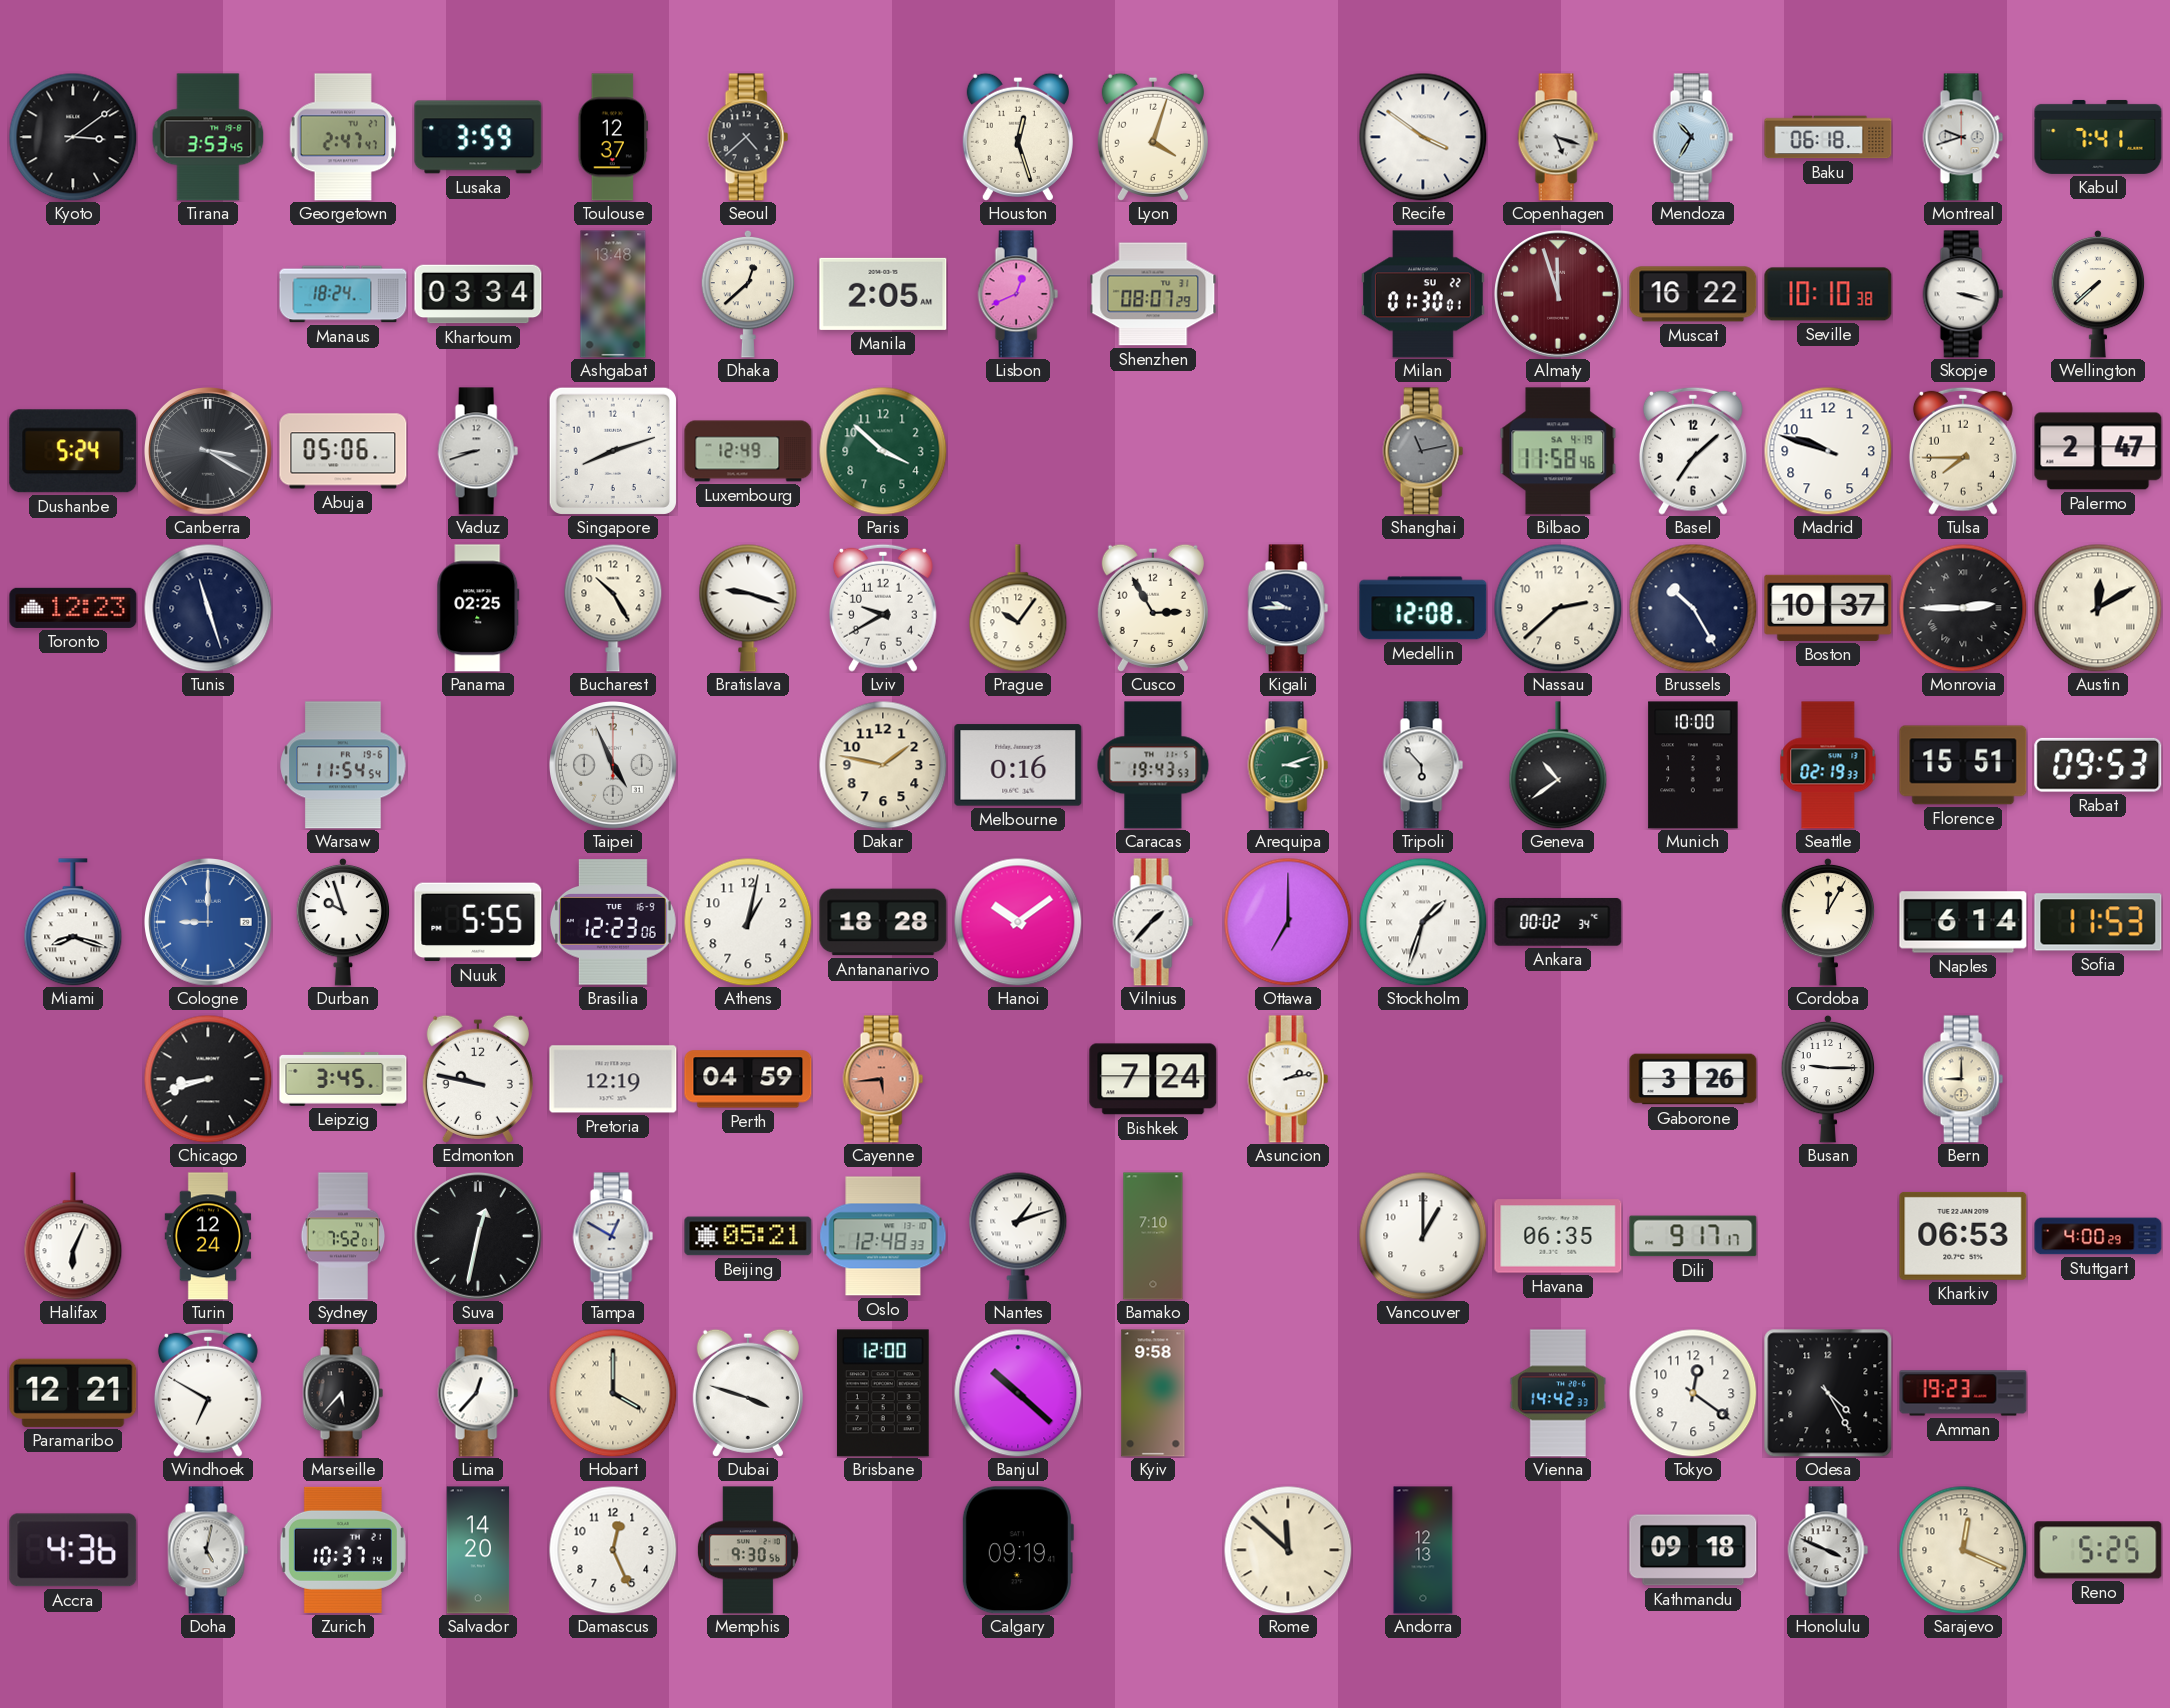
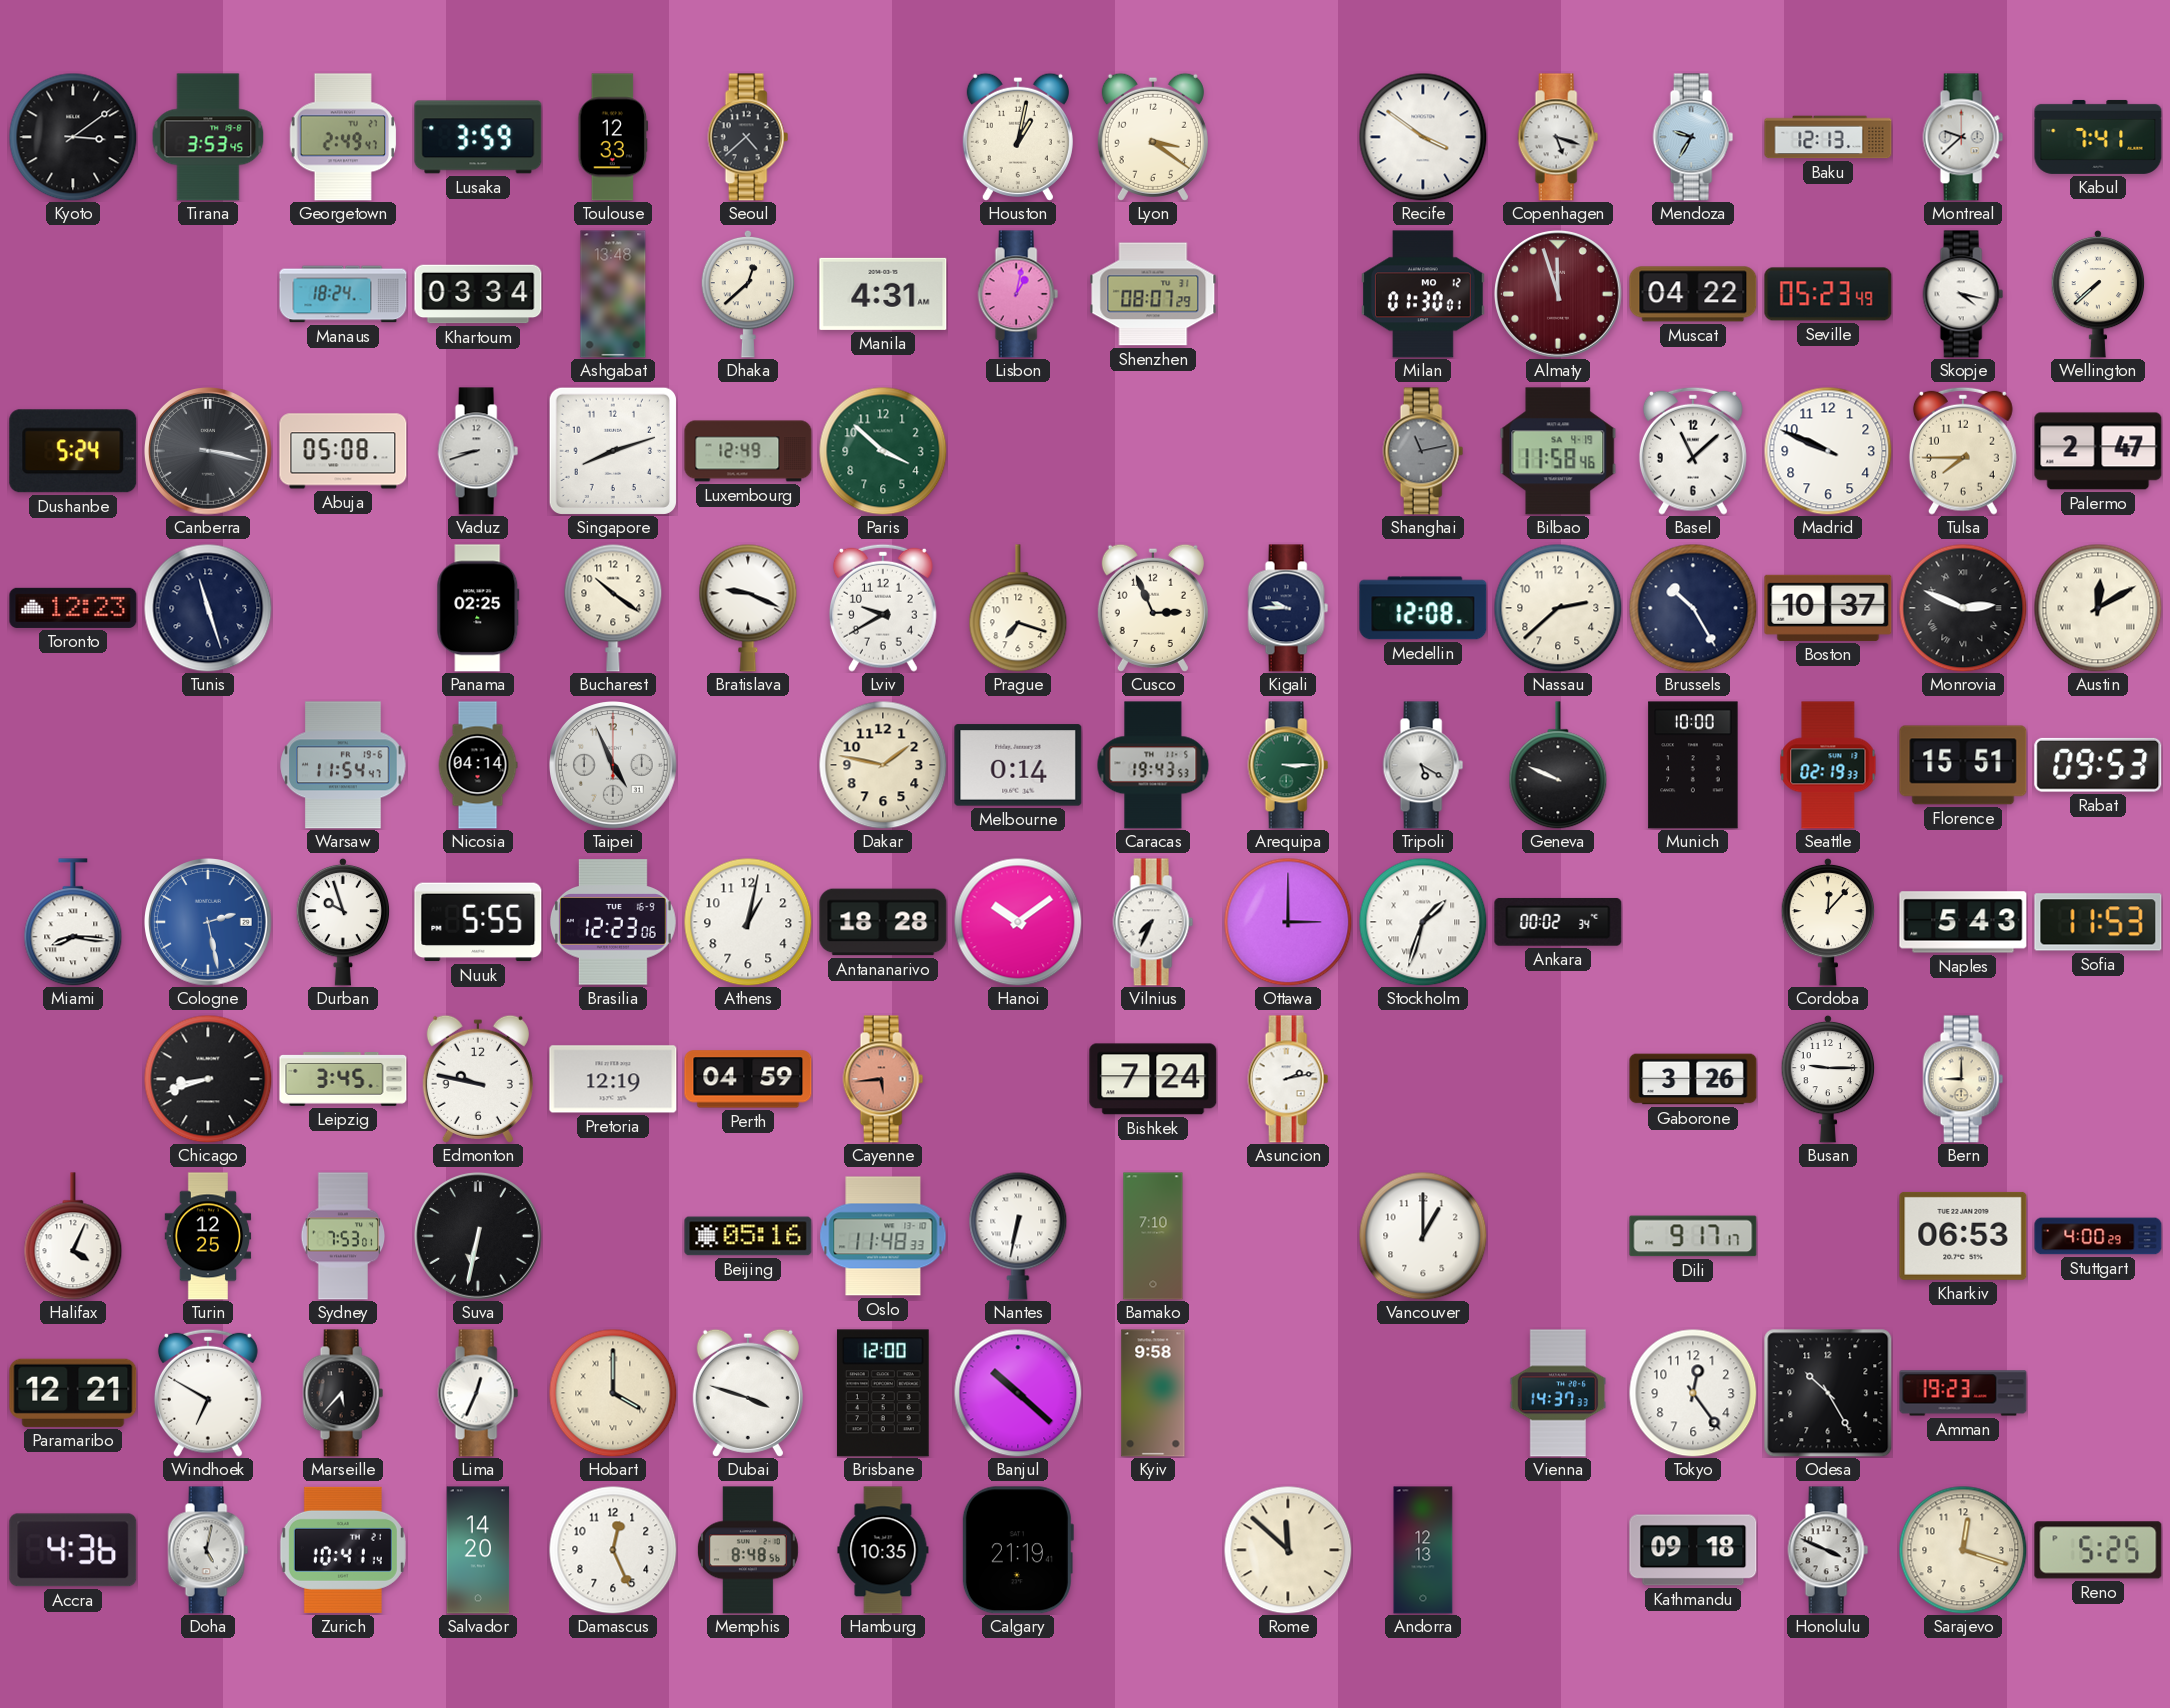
Georgetown: 2:47 -> 2:49 (343, 137)
Toulouse: 12:37 -> 12:33 (613, 137)
Houston: 12:27 -> 1:02 (1018, 137)
Lyon: 4:03 -> 3:21 (1153, 137)
Mendoza: 10:35 -> 9:35 (1693, 137)
Baku: 06:18 -> 12:13 (1828, 137)
Montreal: 9:42 -> 9:38 (1963, 137)
Manila: 2:05 -> 4:31 (883, 294)
Lisbon: 12:41 -> 1:02 (1018, 294)
Milan date: SU 22 -> MO 12 (1424, 294)
Muscat: 16:22 -> 04:22 (1693, 294)
Seville: 10:10 -> 05:23 (1828, 294)
Skopje: 3:18 -> 4:17 (1963, 294)
Canberra: 3:20 -> 3:17 (209, 452)
Abuja: 05:06 -> 05:08 (343, 451)
Basel: 7:08 -> 11:08 (1693, 451)
Madrid: 9:48 -> 9:49 (1828, 451)
Bucharest: 10:25 -> 10:21 (613, 608)
Bratislava: 9:18 -> 9:19 (748, 608)
Prague: 10:06 -> 7:18 (1018, 608)
Cusco: 2:55 -> 2:56 (1153, 608)
Monrovia: 2:45 -> 2:49 (1963, 608)
Warsaw: 11:54:54 -> 11:54:47 (343, 765)
Nicosia: none -> 04:14 (478, 765)
Melbourne: 0:16 -> 0:14 (1018, 765)
Arequipa: 3:12 -> 3:15 (1288, 765)
Tripoli: 5:53 -> 5:20 (1423, 765)
Geneva: 10:39 -> 9:49 (1558, 765)
Miami: 8:18 -> 8:16 (73, 922)
Cologne: 9:00 -> 2:28 (209, 923)
Vilnius: 1:37 -> 7:34 (1153, 922)
Ottawa: 7:00 -> 3:00 (1288, 922)
Cordoba: 12:05 -> 12:07 (1828, 922)
Naples: 6:14 -> 5:43 (1963, 922)
Halifax: 6:04 -> 4:04 (73, 1236)
Turin: 12:24 -> 12:25 (208, 1236)
Sydney: 7:52 -> 7:53 (343, 1236)
Suva: 12:32 -> 6:32 (479, 1237)
Tampa: 12:50 -> none (613, 1236)
Beijing: 05:21 -> 05:16 (748, 1236)
Oslo: 12:48 -> 11:48 (883, 1236)
Nantes: 1:12 -> 6:32 (1018, 1236)
Havana: 06:35 -> none (1558, 1236)
Lima: 12:37 -> 12:34 (478, 1393)
Vienna: 14:42 -> 14:37 (1558, 1393)
Tokyo: 12:21 -> 12:24 (1693, 1393)
Odesa: 4:25 -> 10:25 (1828, 1393)
Zurich: 10:37 -> 10:41 (343, 1550)
Memphis: 9:30 -> 8:48 (748, 1550)
Hamburg: none -> 10:35 (883, 1550)
Calgary: 09:19 -> 21:19 (1017, 1550)
Sarajevo: 12:19 -> 12:18 (1963, 1550)
